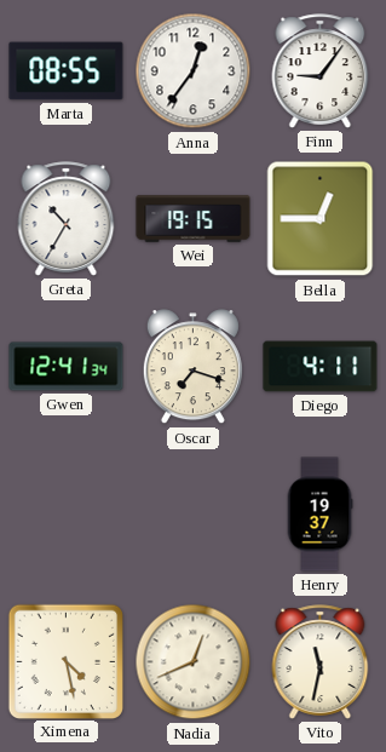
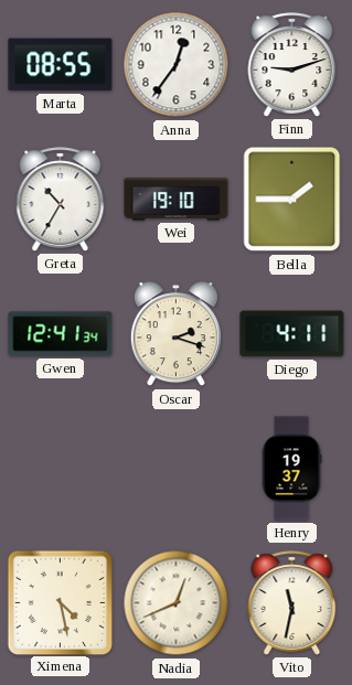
Finn: 9:06 -> 9:12 (292, 65)
Wei: 19:15 -> 19:10 (177, 200)
Bella: 12:45 -> 1:45 (292, 200)
Oscar: 7:18 -> 2:18 (175, 334)
